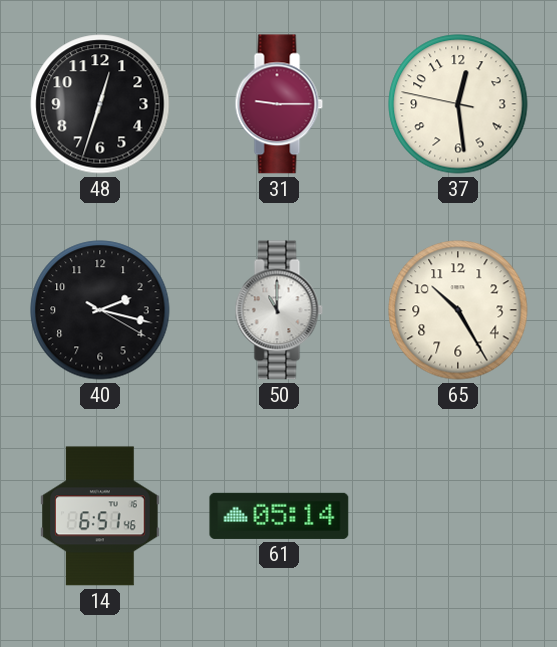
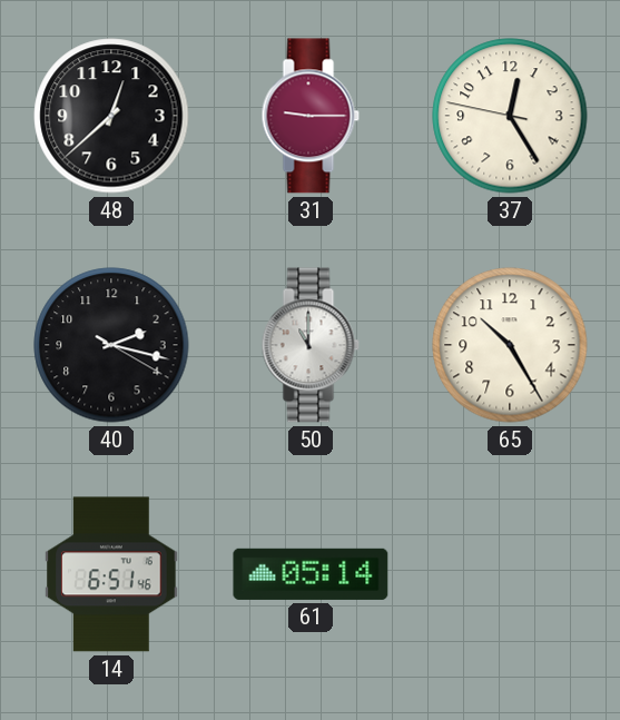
48: 12:33 -> 12:38 (111, 116)
37: 12:28 -> 12:24 (510, 116)
